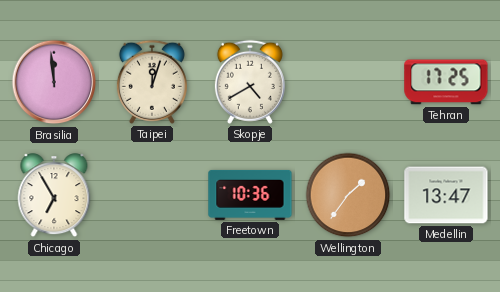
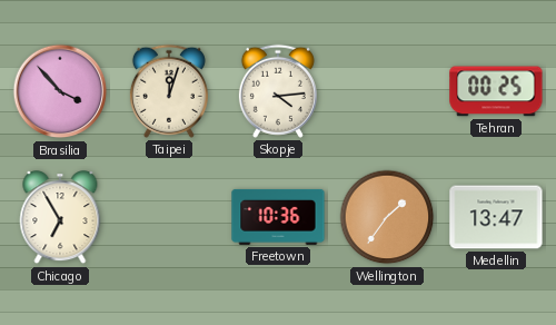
Brasilia: 11:59 -> 3:53 (60, 91)
Skopje: 4:40 -> 4:14 (278, 91)
Tehran: 17:25 -> 00:25 (496, 91)
